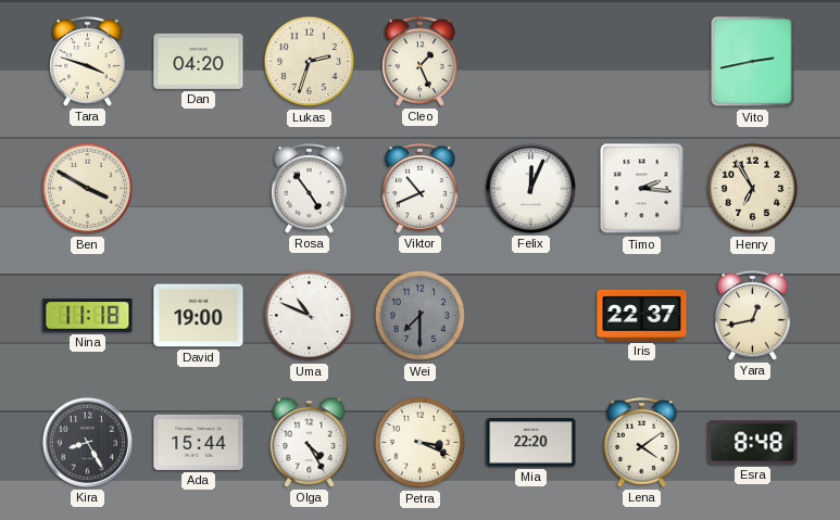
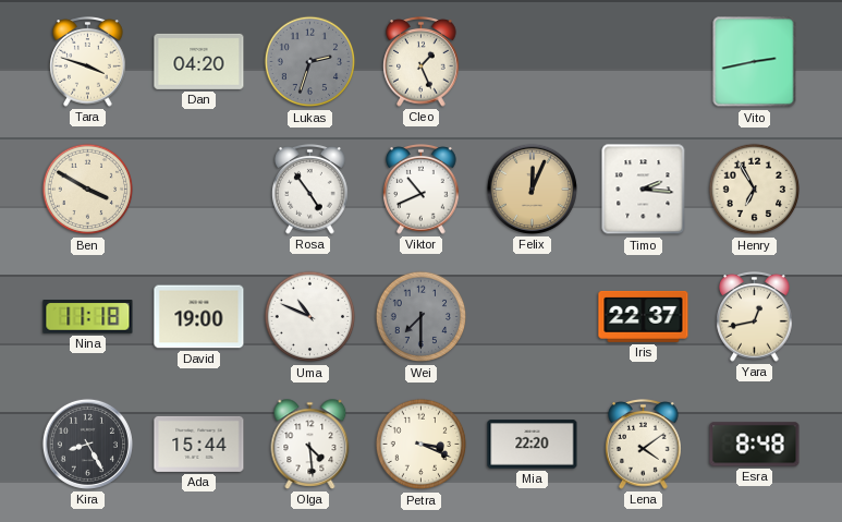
Lukas dial: cream -> grey (310, 62)
Felix dial: white -> champagne (532, 189)
Olga: 4:25 -> 4:29 (310, 445)
